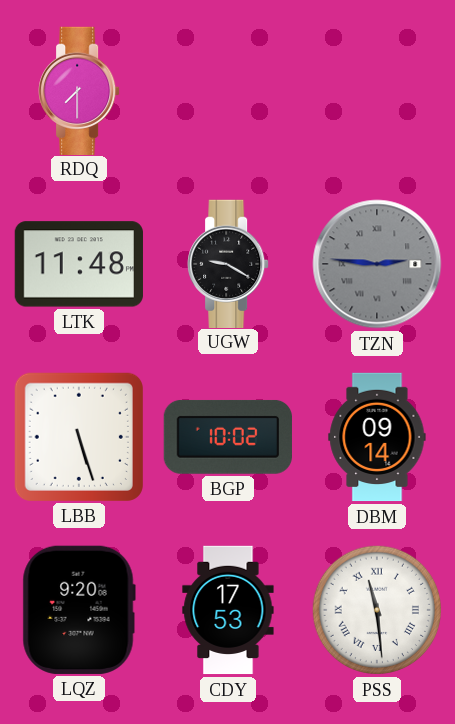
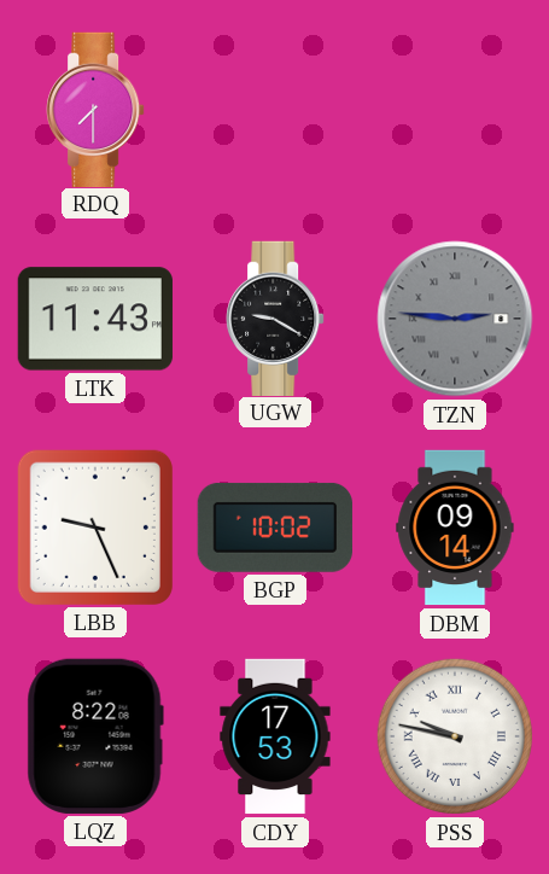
LTK: 11:48 -> 11:43 (95, 319)
LBB: 5:27 -> 9:26 (95, 528)
LQZ: 9:20 -> 8:22 (95, 736)
PSS: 11:29 -> 9:47 (455, 736)
